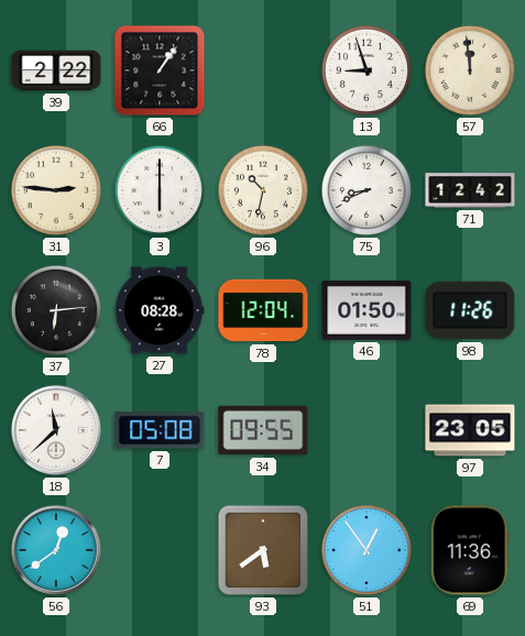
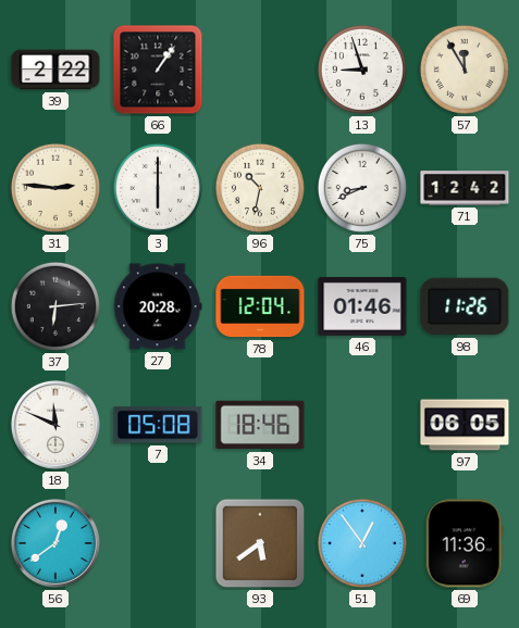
57: 11:59 -> 11:55 (465, 70)
27: 08:28 -> 20:28 (158, 306)
46: 01:50 -> 01:46 (362, 306)
18: 11:38 -> 11:49 (55, 425)
34: 09:55 -> 18:46 (260, 425)
97: 23:05 -> 06:05 (465, 425)
